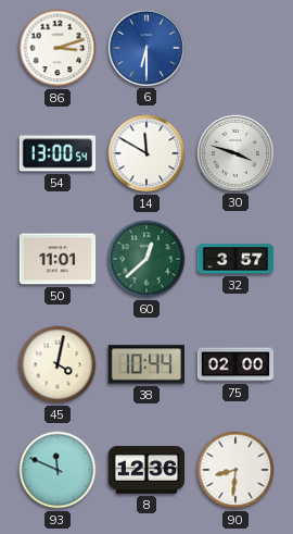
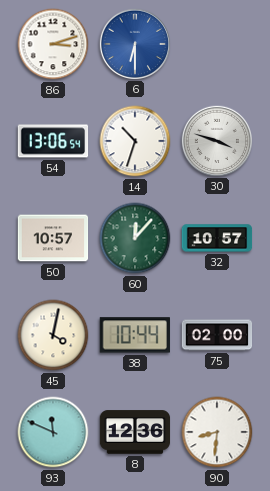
54: 13:00 -> 13:06 (53, 141)
14: 11:50 -> 10:33 (135, 141)
50: 11:01 -> 10:57 (53, 238)
60: 12:38 -> 12:07 (135, 238)
32: 3:57 -> 10:57 (217, 238)
